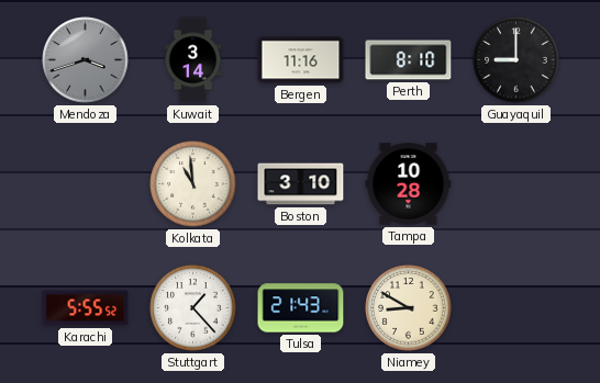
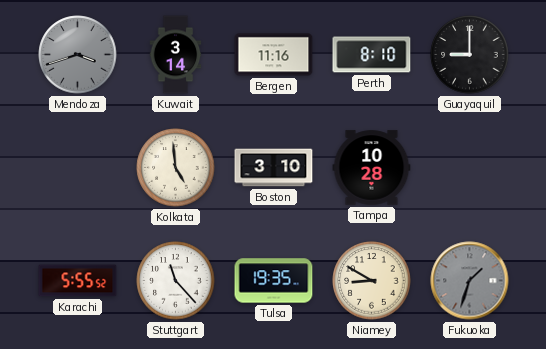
Kolkata: 10:59 -> 4:59 (176, 168)
Stuttgart: 1:23 -> 11:23 (176, 281)
Tulsa: 21:43 -> 19:35 (274, 281)
Fukuoka: none -> 1:33 (470, 281)
